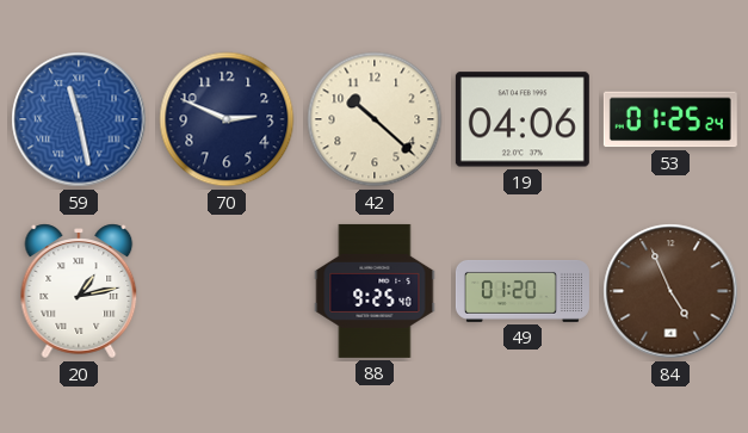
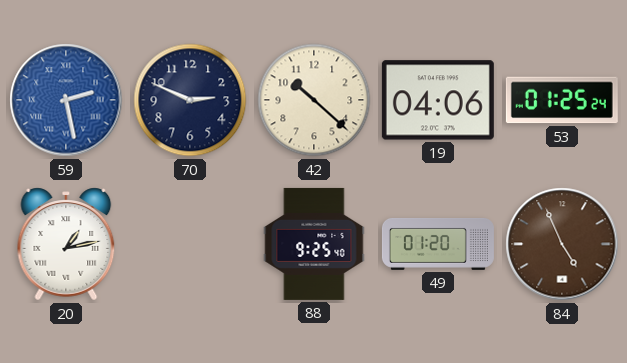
59: 11:28 -> 2:28 (66, 100)
